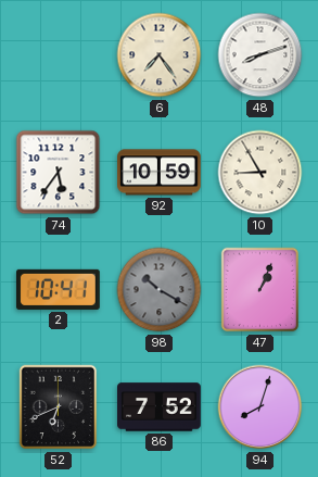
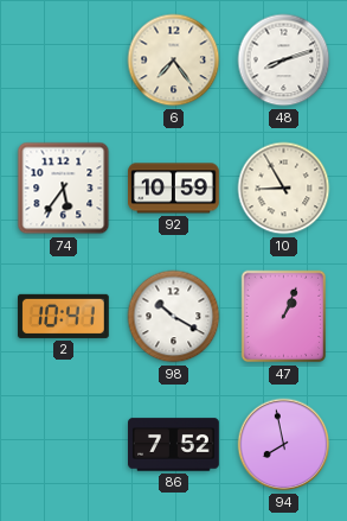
98 dial: grey -> white (174, 317)
52: 6:41 -> none (59, 407)
94: 8:03 -> 7:58 (284, 445)
